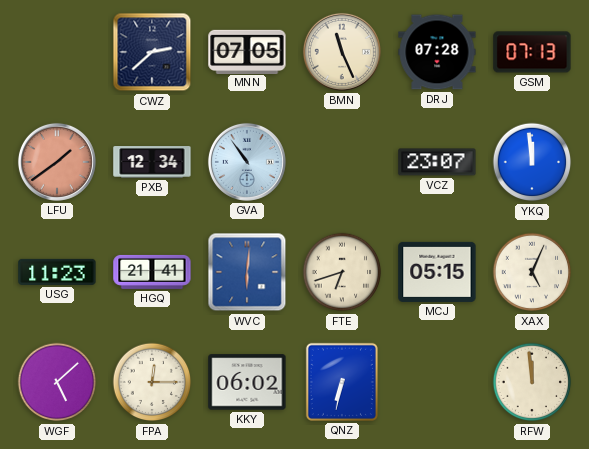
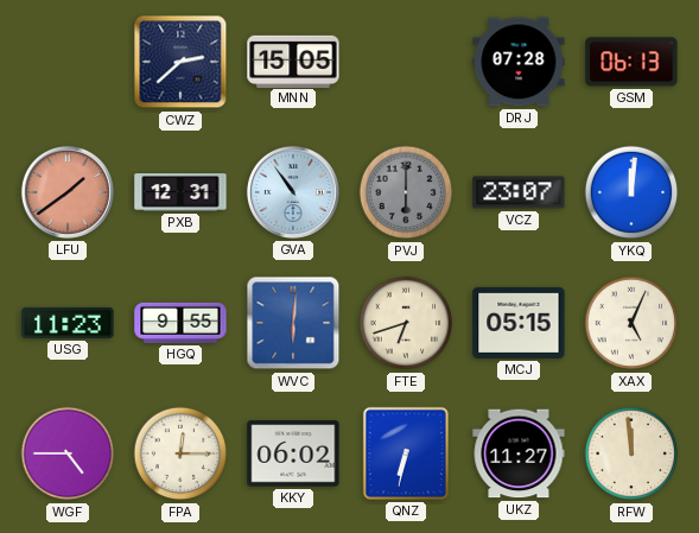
MNN: 07:05 -> 15:05 (293, 61)
BMN: 11:26 -> none (342, 52)
GSM: 07:13 -> 06:13 (631, 62)
PXB: 12:34 -> 12:31 (180, 192)
PVJ: none -> 6:00 (406, 192)
YKQ: 11:59 -> 12:01 (631, 192)
HGQ: 21:41 -> 9:55 (180, 323)
WGF: 5:08 -> 4:45 (68, 453)
UKZ: none -> 11:27 (519, 453)
